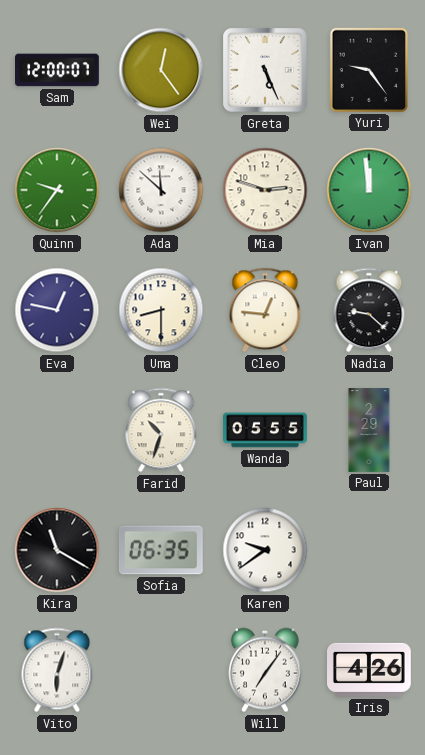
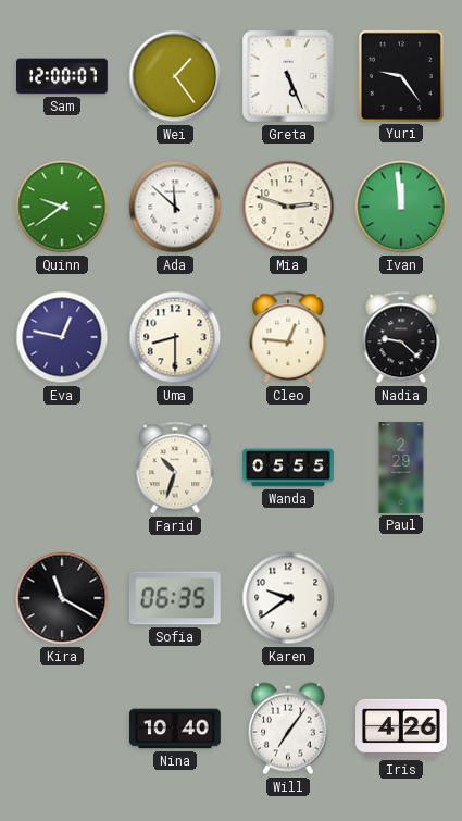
Wei: 12:24 -> 1:24 (175, 76)
Quinn: 9:36 -> 9:39 (62, 207)
Vito: 6:03 -> none (57, 670)
Nina: none -> 10:40 (176, 729)
